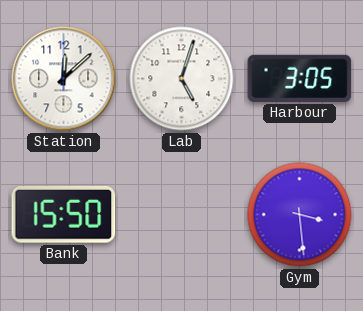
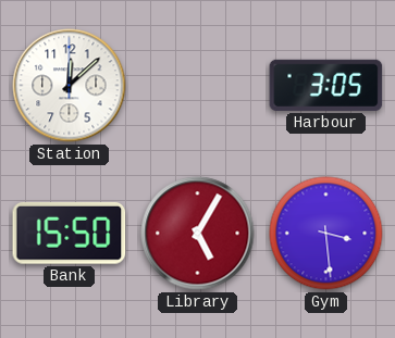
Lab: 5:03 -> none (182, 79)
Library: none -> 5:05 (198, 234)
